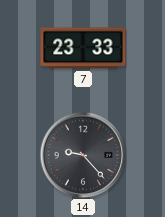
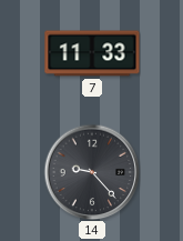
7: 23:33 -> 11:33 (92, 53)
